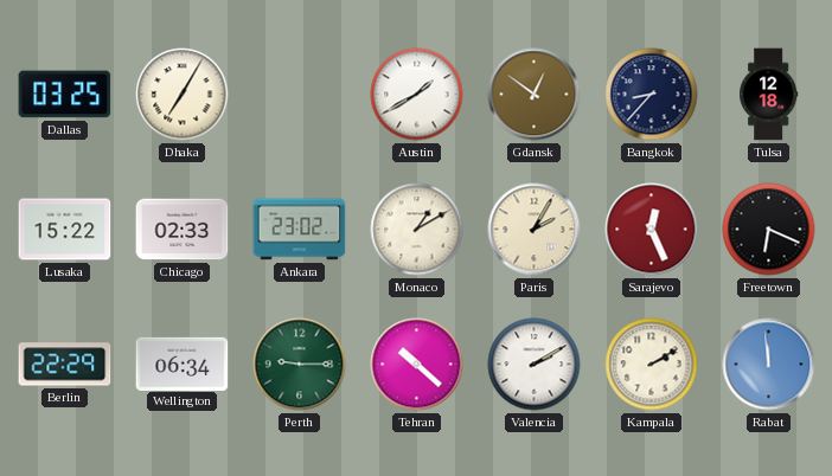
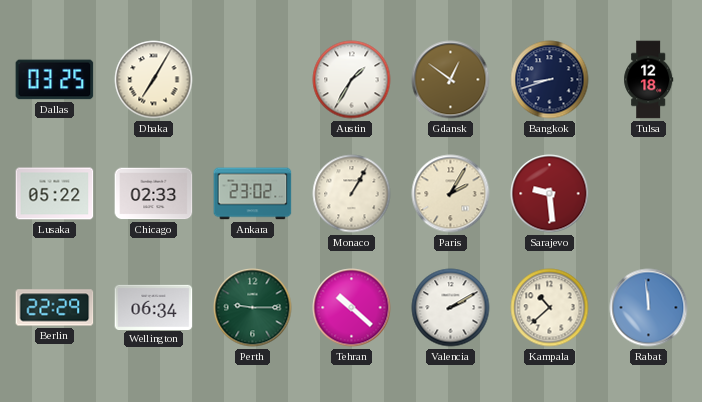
Austin: 1:40 -> 1:35 (352, 80)
Bangkok: 8:37 -> 8:42 (550, 80)
Lusaka: 15:22 -> 05:22 (55, 194)
Monaco: 1:10 -> 1:05 (352, 194)
Sarajevo: 12:26 -> 9:29 (550, 194)
Freetown: 6:19 -> none (769, 230)
Kampala: 2:10 -> 10:38 (550, 308)
